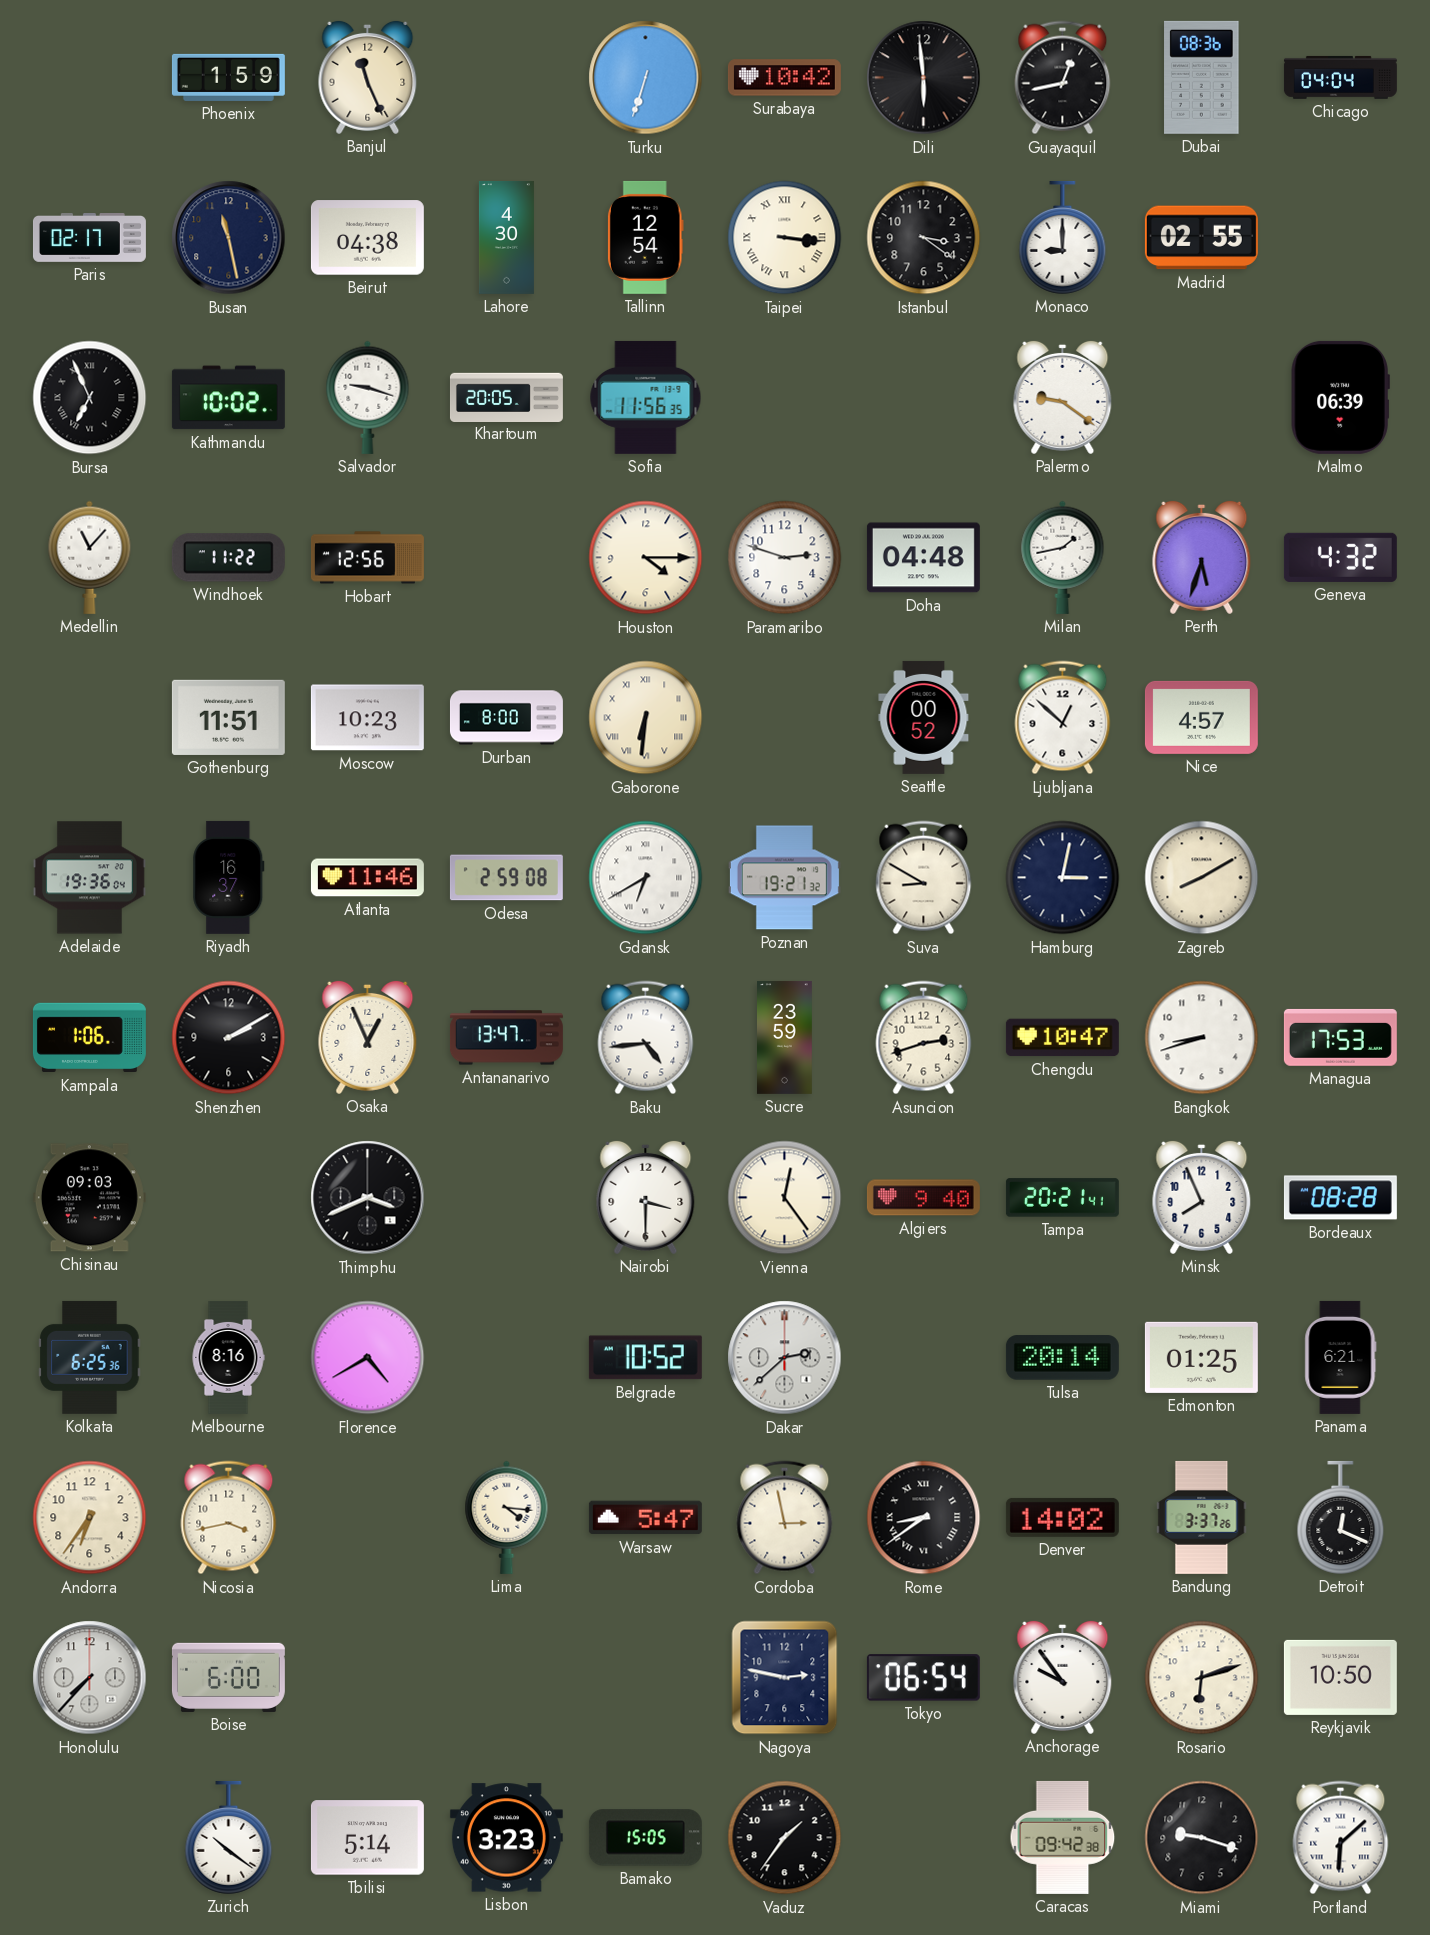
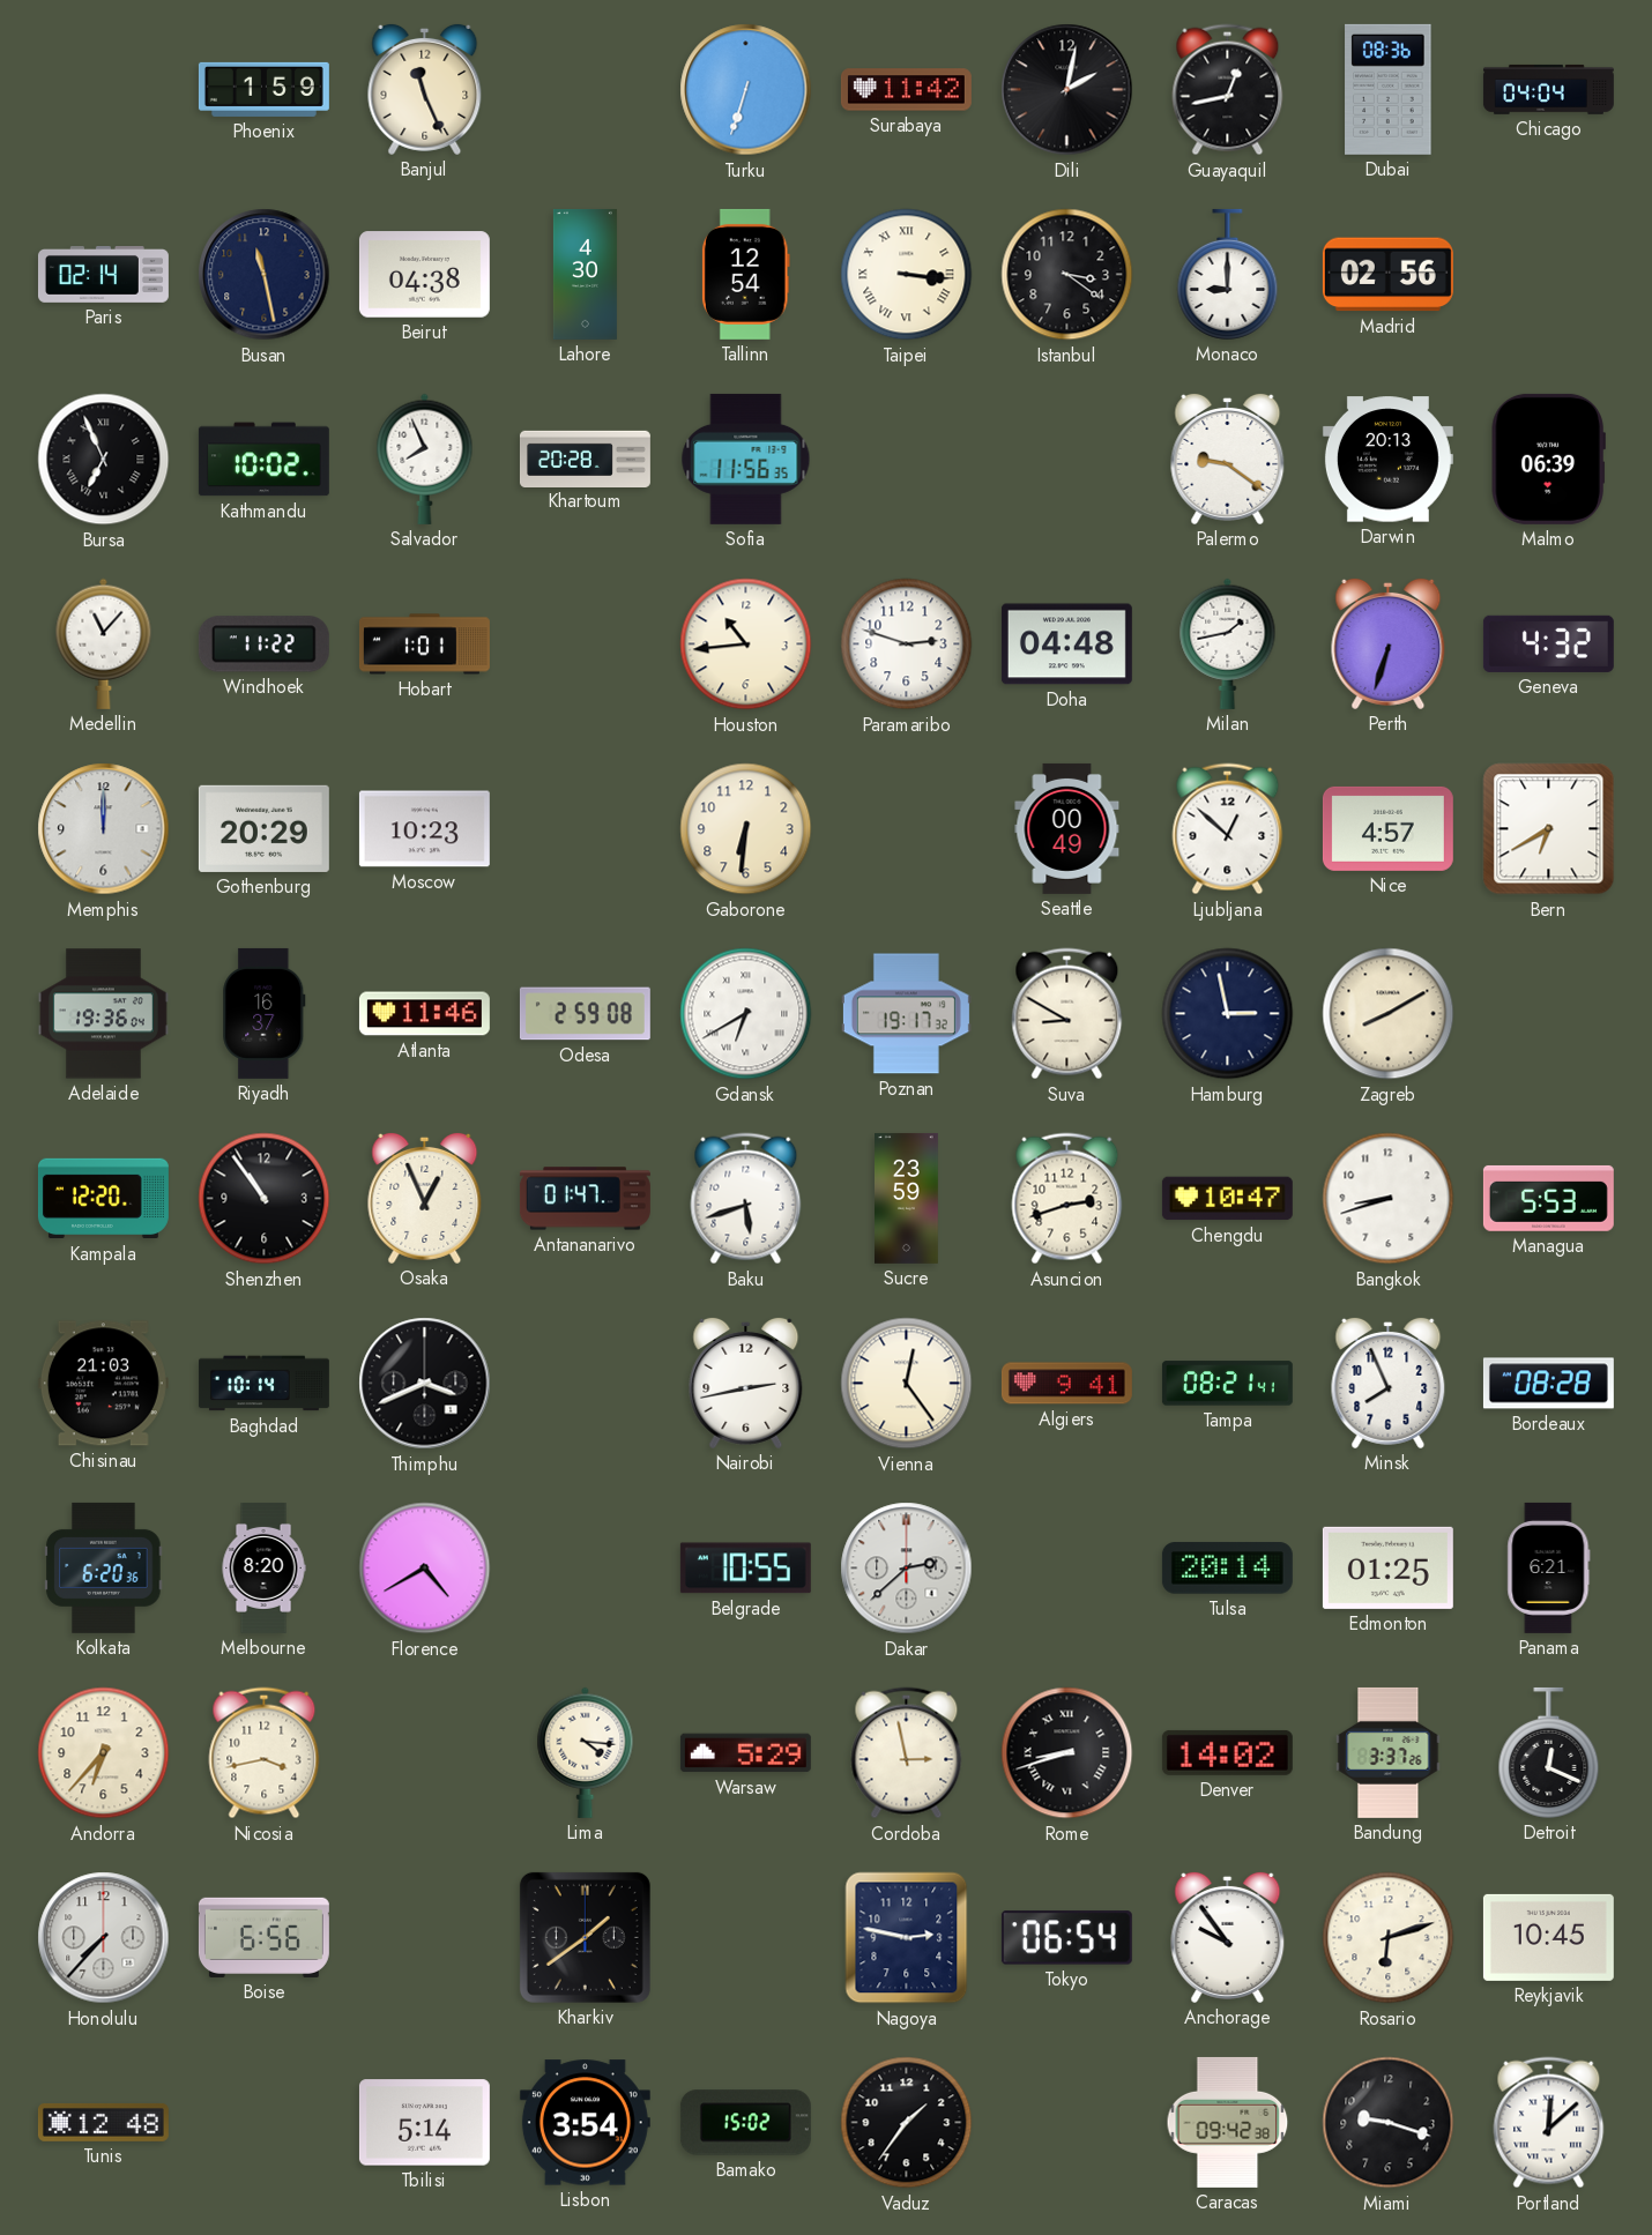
Surabaya: 10:42 -> 11:42 (906, 90)
Dili: 5:59 -> 2:02 (1067, 90)
Paris: 02:17 -> 02:14 (103, 275)
Madrid: 02:55 -> 02:56 (1387, 275)
Salvador: 9:18 -> 7:56 (425, 459)
Khartoum: 20:05 -> 20:28 (585, 459)
Darwin: none -> 20:13 (1387, 460)
Hobart: 12:56 -> 1:01 (424, 645)
Houston: 4:15 -> 10:44 (746, 645)
Perth: 5:33 -> 6:33 (1389, 643)
Memphis: none -> 12:00 (104, 829)
Gothenburg: 11:51 -> 20:29 (263, 828)
Durban: 8:00 -> none (506, 718)
Gaborone numerals: Roman -> Arabic (746, 829)
Seattle: 00:52 -> 00:49 (1067, 828)
Bern: none -> 6:40 (1549, 829)
Poznan: 19:21 -> 19:17 (906, 1014)
Hamburg: 3:02 -> 2:58 (1228, 1014)
Kampala: 1:06 -> 12:20 (103, 1199)
Shenzhen: 2:10 -> 10:54 (265, 1199)
Antananarivo: 13:47 -> 01:47 (585, 1199)
Baku: 4:44 -> 5:42 (746, 1199)
Managua: 17:53 -> 5:53 (1548, 1198)
Chisinau: 09:03 -> 21:03 (103, 1384)
Baghdad: none -> 10:14 (263, 1384)
Nairobi: 3:30 -> 2:43 (746, 1383)
Algiers: 9:40 -> 9:41 (1066, 1384)
Tampa: 20:21 -> 08:21 (1227, 1384)
Kolkata: 6:25 -> 6:20 (104, 1567)
Melbourne: 8:16 -> 8:20 (263, 1567)
Belgrade: 10:52 -> 10:55 (745, 1569)
Andorra: 6:36 -> 6:37 (104, 1753)
Warsaw: 5:47 -> 5:29 (745, 1753)
Rome: 8:39 -> 8:42 (1067, 1753)
Boise: 6:00 -> 6:56 (263, 1937)
Kharkiv: none -> 1:39 (585, 1937)
Reykjavik: 10:50 -> 10:45 (1548, 1937)
Tunis: none -> 12:48 (103, 2122)
Zurich: 10:21 -> none (229, 1837)
Lisbon: 3:23 -> 3:54 (585, 2123)
Bamako: 15:05 -> 15:02 (745, 2123)
Portland: 6:08 -> 12:08 (1549, 2123)
